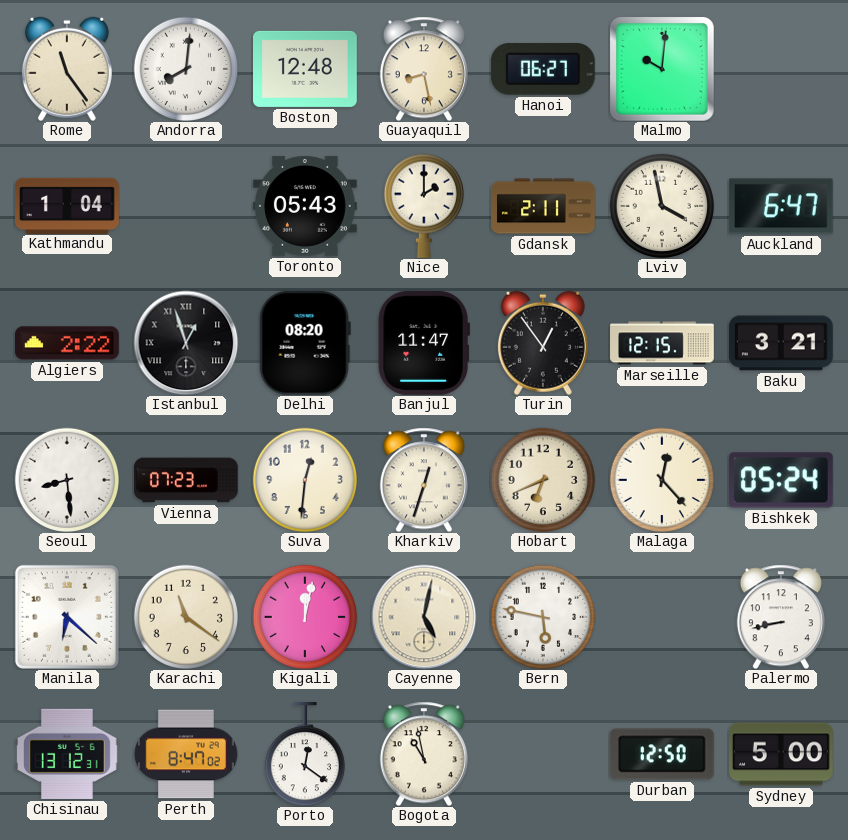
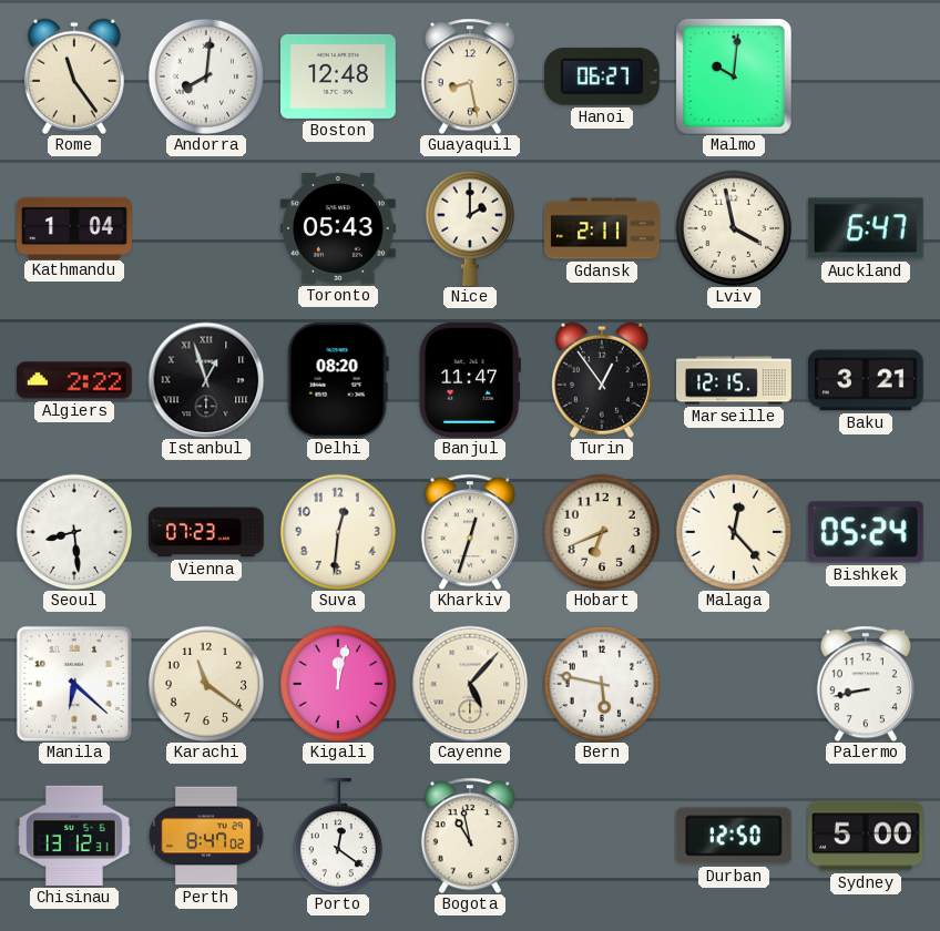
Cayenne: 5:02 -> 5:07 (470, 684)
